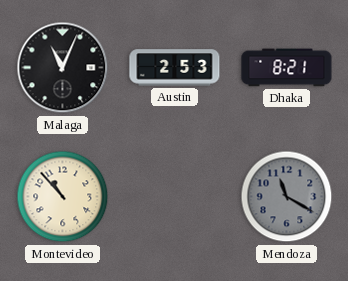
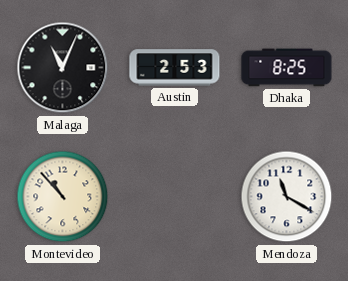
Dhaka: 8:21 -> 8:25 (287, 68)
Mendoza dial: grey -> white (287, 197)
